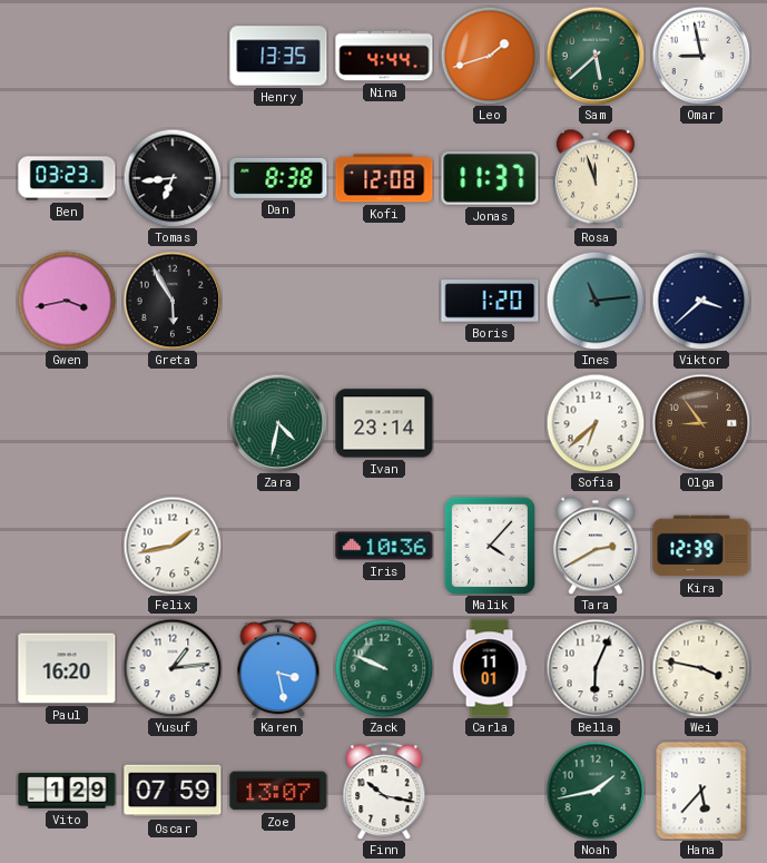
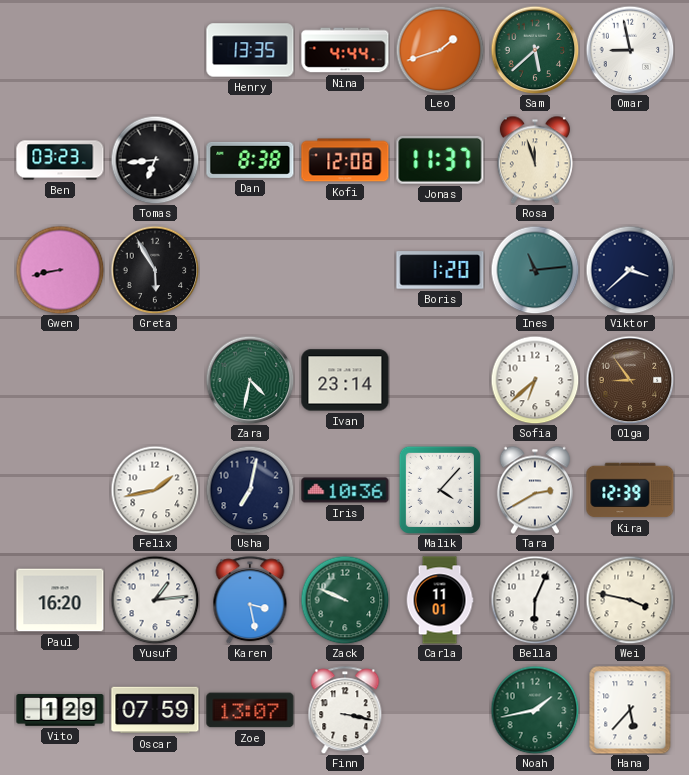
Gwen: 3:43 -> 8:43 (60, 270)
Usha: none -> 7:02 (250, 490)
Finn: 10:17 -> 3:17 (345, 710)
